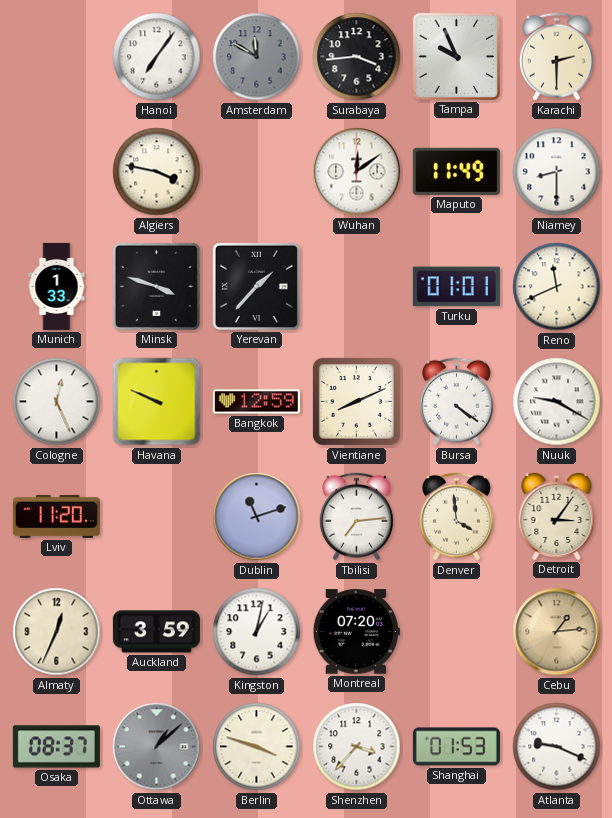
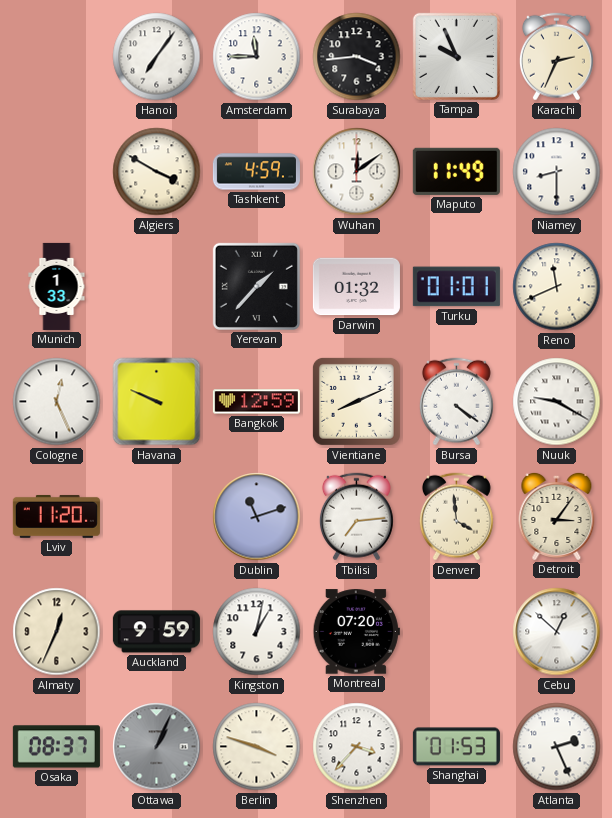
Amsterdam: 11:50 -> 11:45 (257, 57)
Amsterdam dial: grey -> white (257, 57)
Karachi: 2:30 -> 2:34 (556, 57)
Algiers: 3:47 -> 3:50 (157, 172)
Tashkent: none -> 4:59 (256, 172)
Minsk: 3:48 -> none (156, 286)
Darwin: none -> 01:32 (356, 287)
Auckland: 3:59 -> 9:59 (156, 632)
Cebu: 1:14 -> 12:52 (557, 632)
Cebu dial: champagne -> white (557, 632)
Ottawa: 1:08 -> 1:04 (157, 747)
Atlanta: 9:19 -> 2:26 (557, 747)
